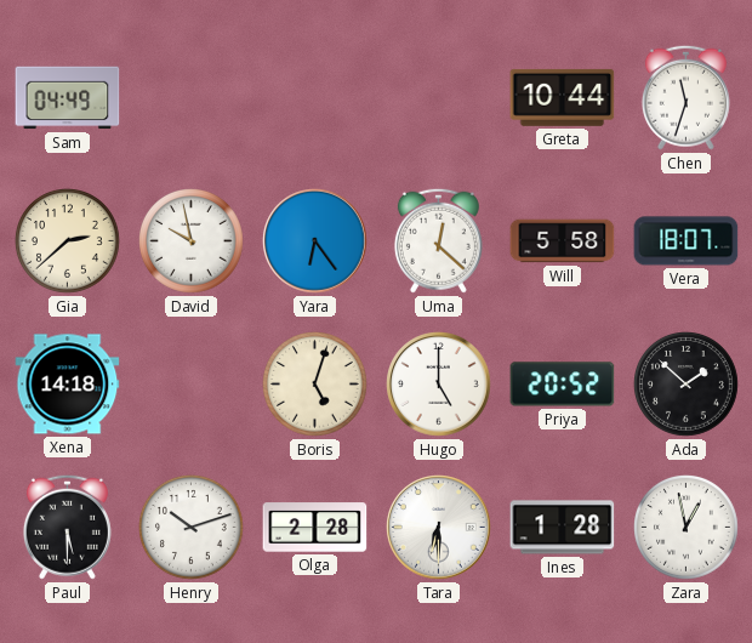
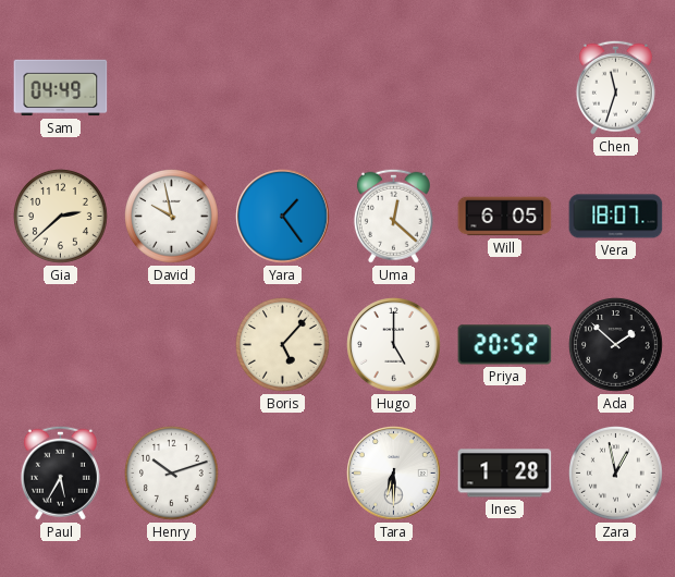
Greta: 10:44 -> none (563, 97)
Yara: 6:24 -> 1:24 (283, 217)
Will: 5:58 -> 6:05 (505, 217)
Xena: 14:18 -> none (68, 385)
Boris: 5:03 -> 5:07 (283, 345)
Paul: 5:30 -> 5:35 (60, 472)
Olga: 2:28 -> none (315, 528)
